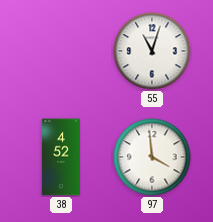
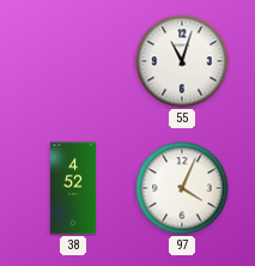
97: 3:59 -> 4:04 (182, 188)
